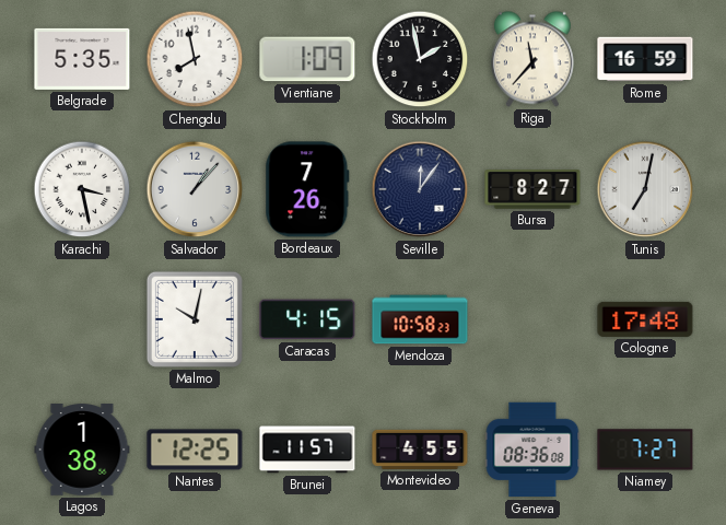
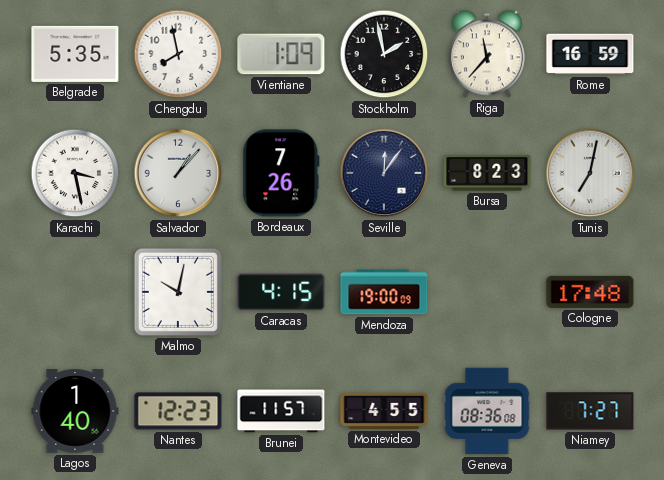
Bursa: 8:27 -> 8:23 (487, 173)
Mendoza: 10:58 -> 19:00 (384, 292)
Lagos: 1:38 -> 1:40 (75, 411)
Nantes: 12:25 -> 12:23 (178, 411)
